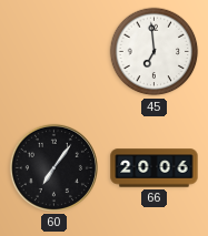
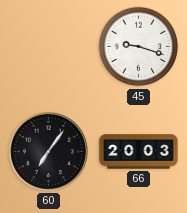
45: 6:59 -> 9:18 (139, 47)
66: 20:06 -> 20:03 (139, 152)
